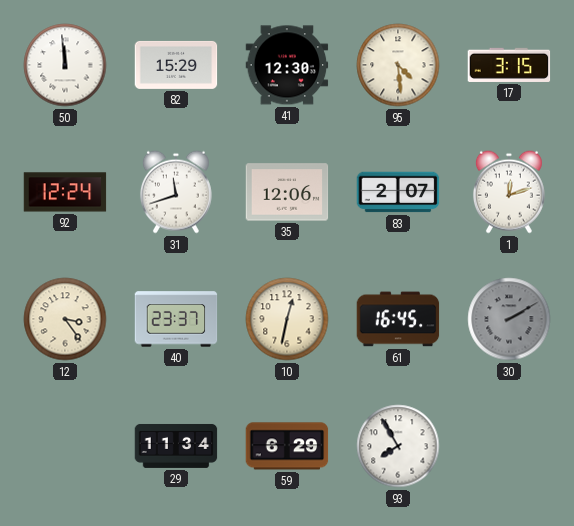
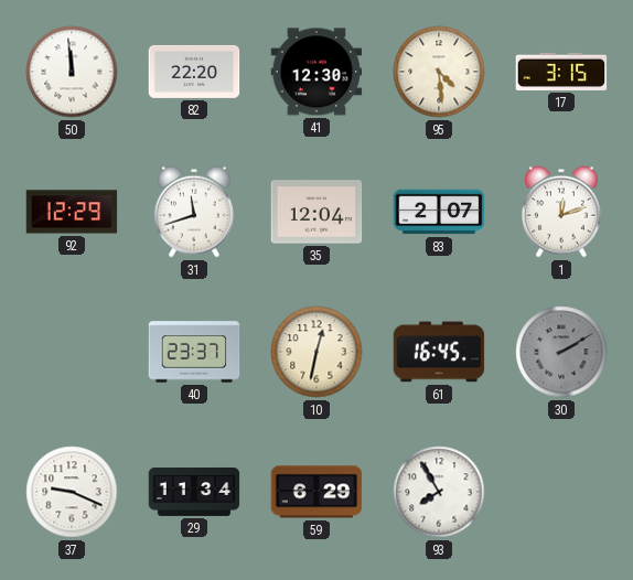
82: 15:29 -> 22:20 (194, 72)
92: 12:24 -> 12:29 (72, 212)
35: 12:06 -> 12:04 (316, 212)
12: 3:24 -> none (65, 319)
37: none -> 9:19 (72, 492)
